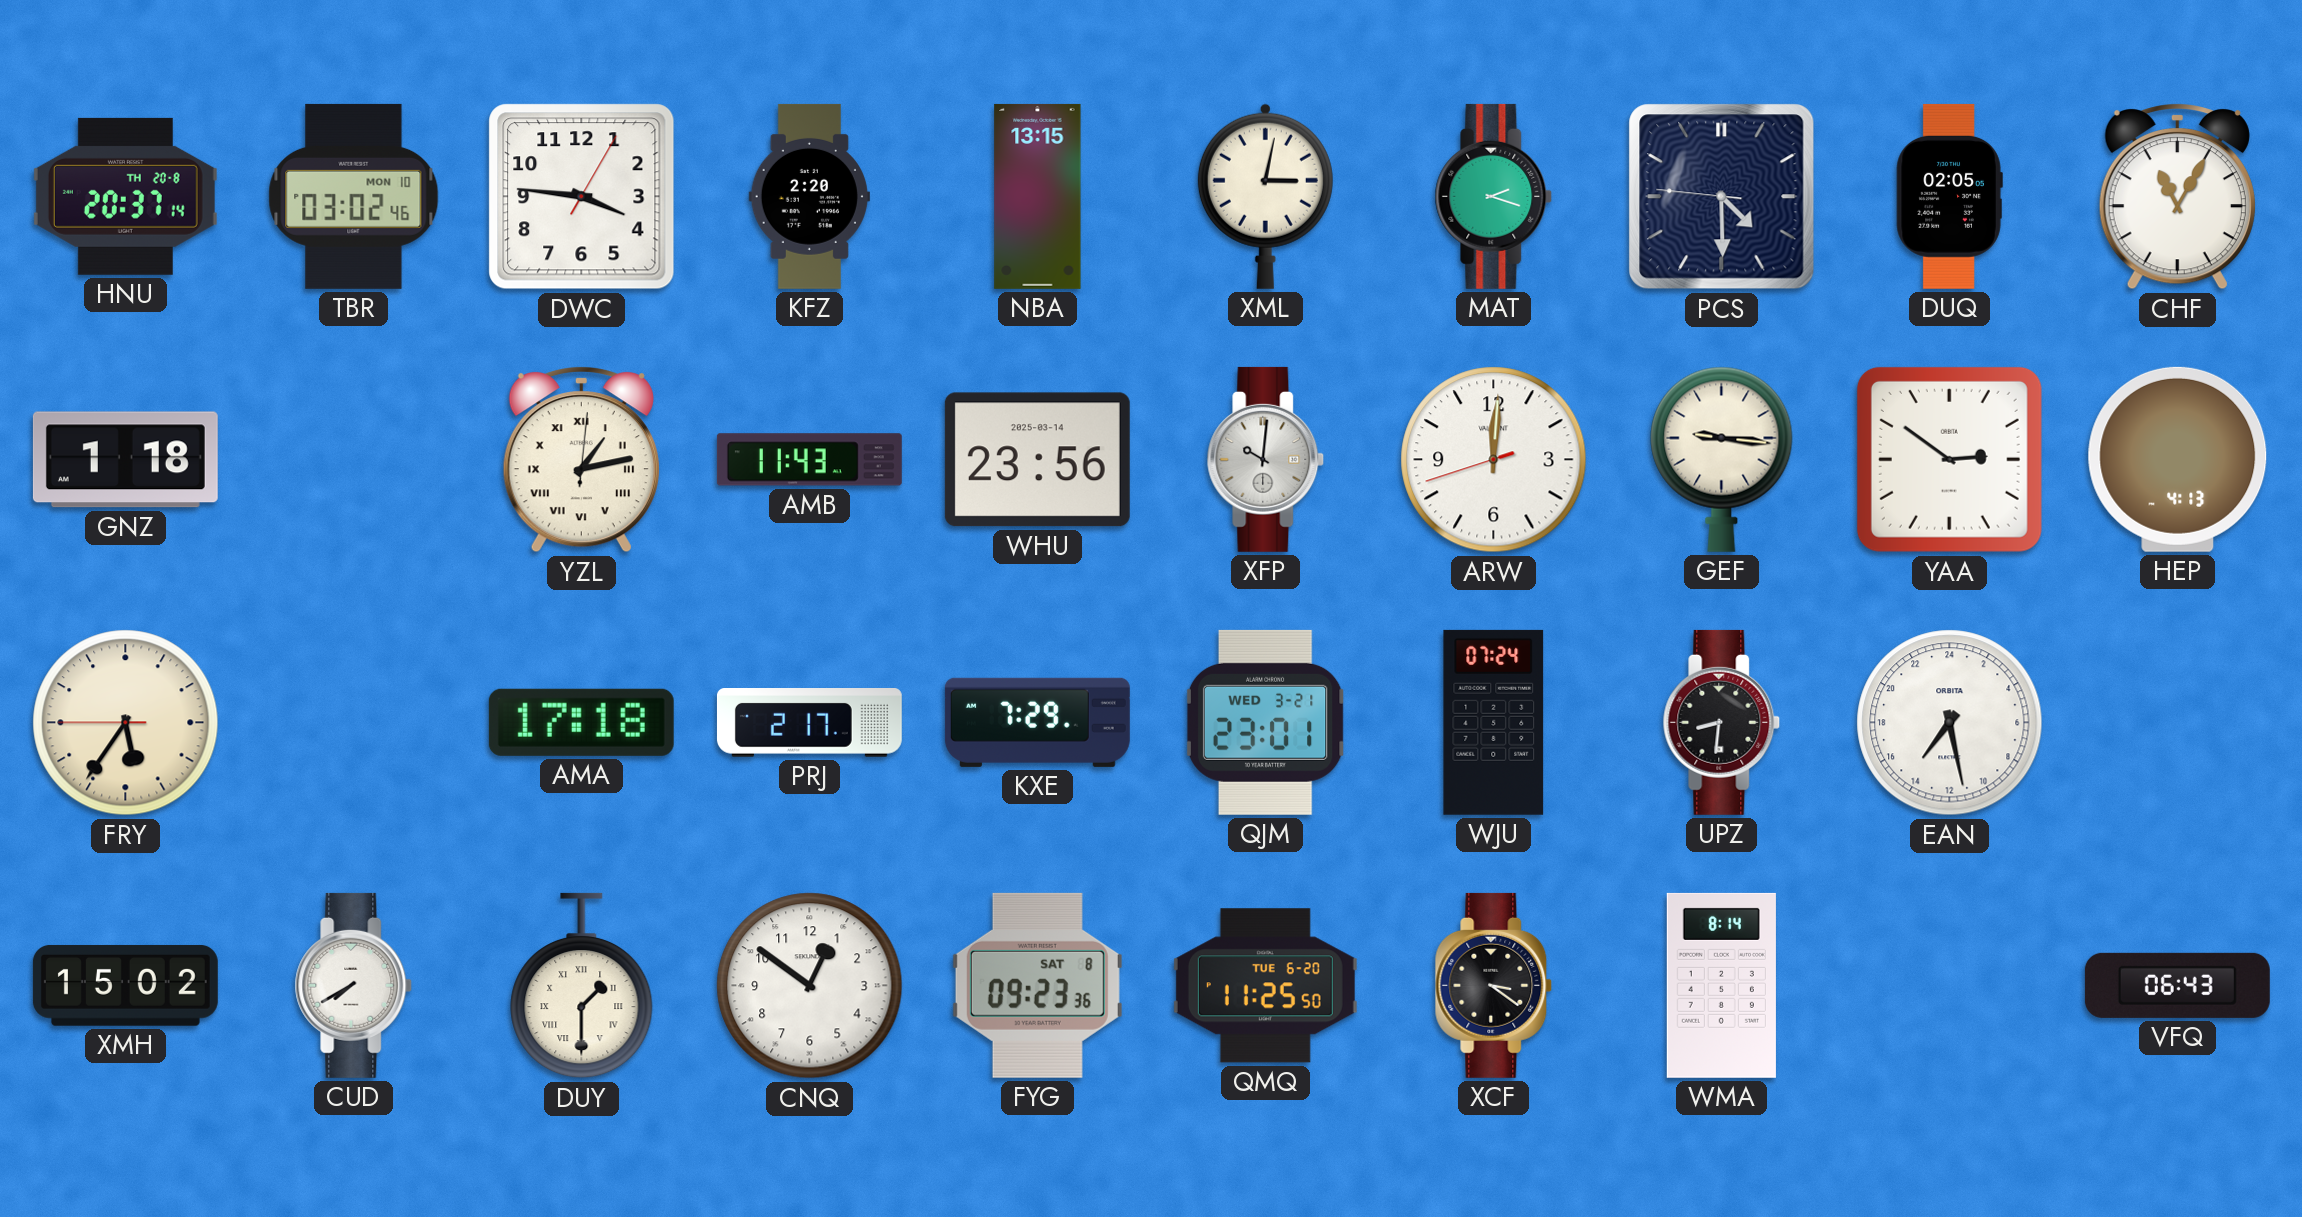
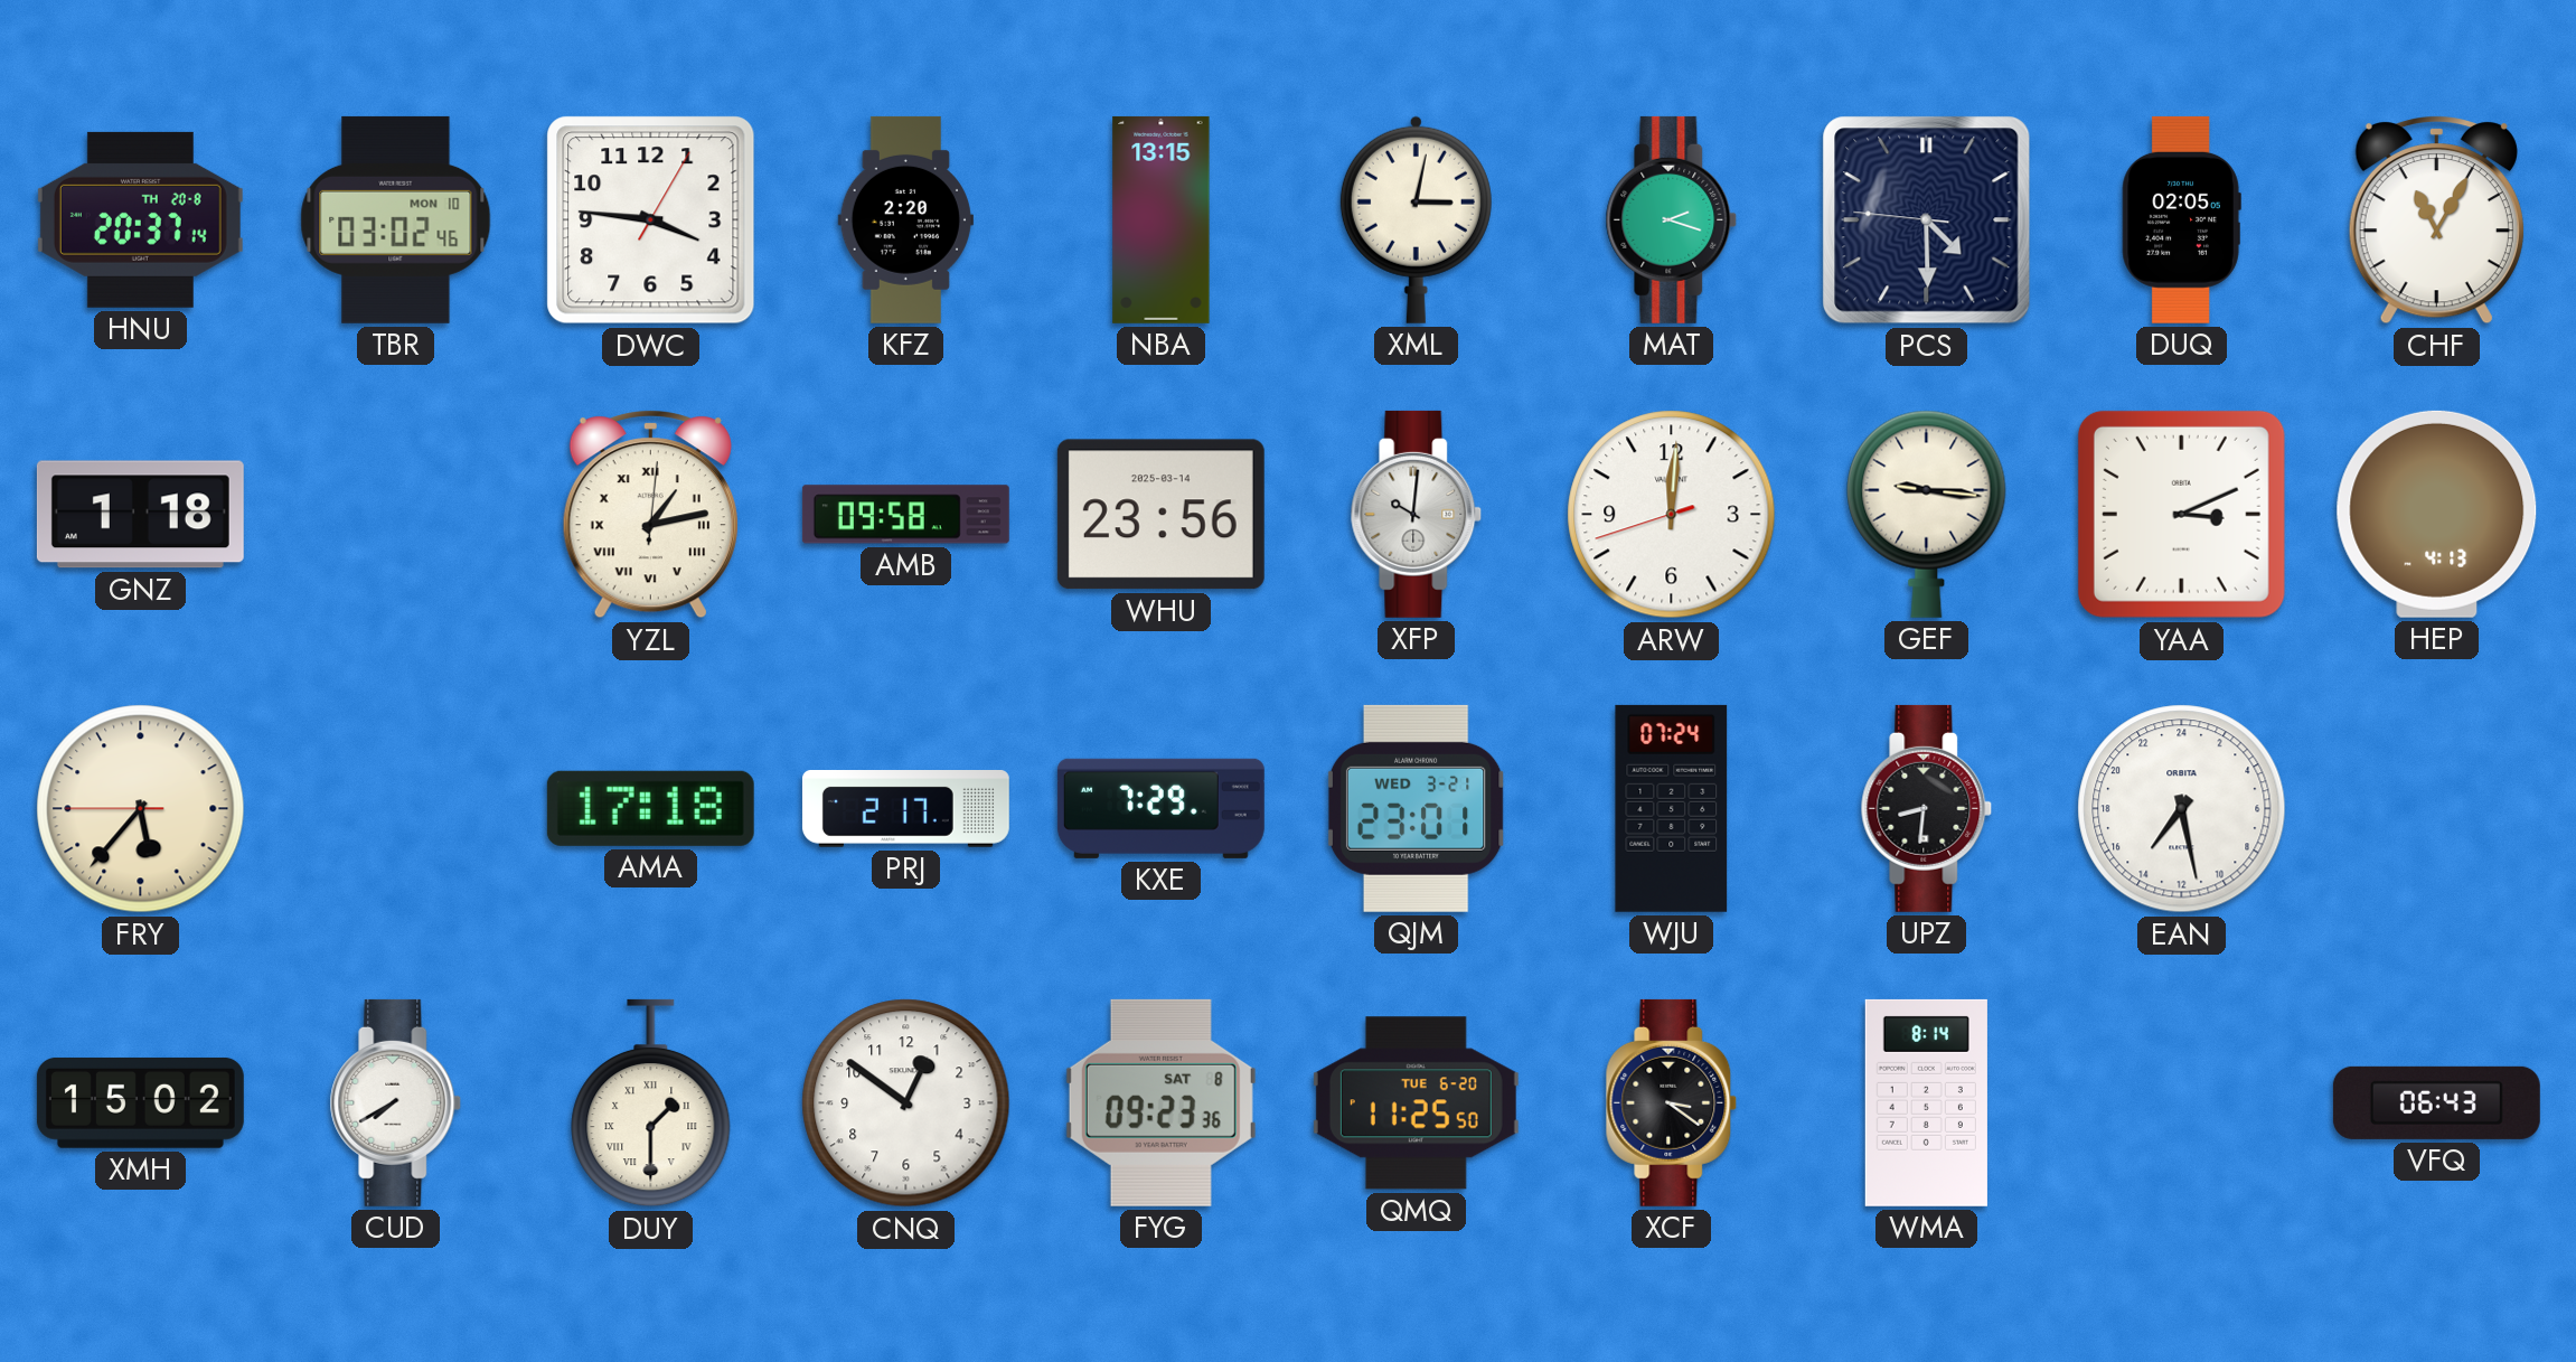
AMB: 11:43 -> 09:58 (905, 515)
YAA: 2:51 -> 3:11 (2181, 514)
FRY: 5:35 -> 5:36 (141, 809)
